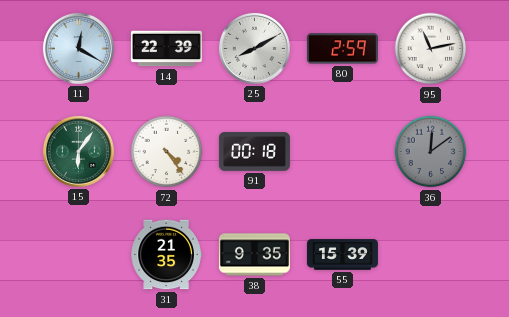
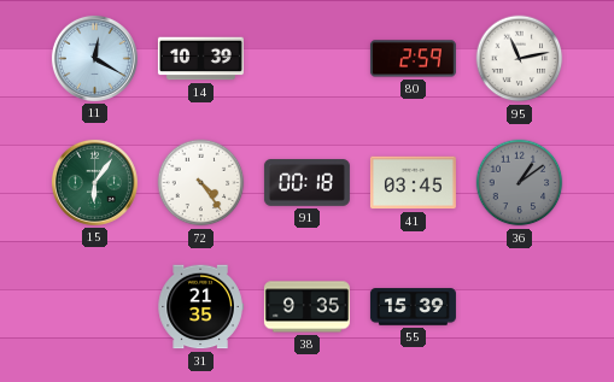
14: 22:39 -> 10:39 (200, 59)
25: 8:10 -> none (254, 48)
41: none -> 03:45 (413, 183)
36: 12:09 -> 1:09 (520, 183)
